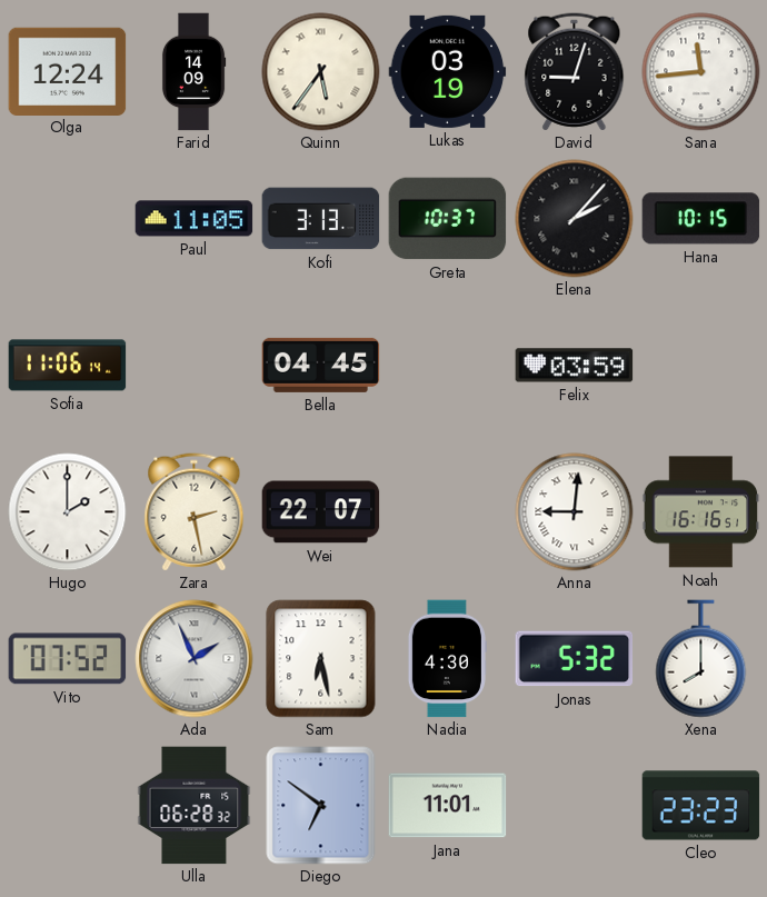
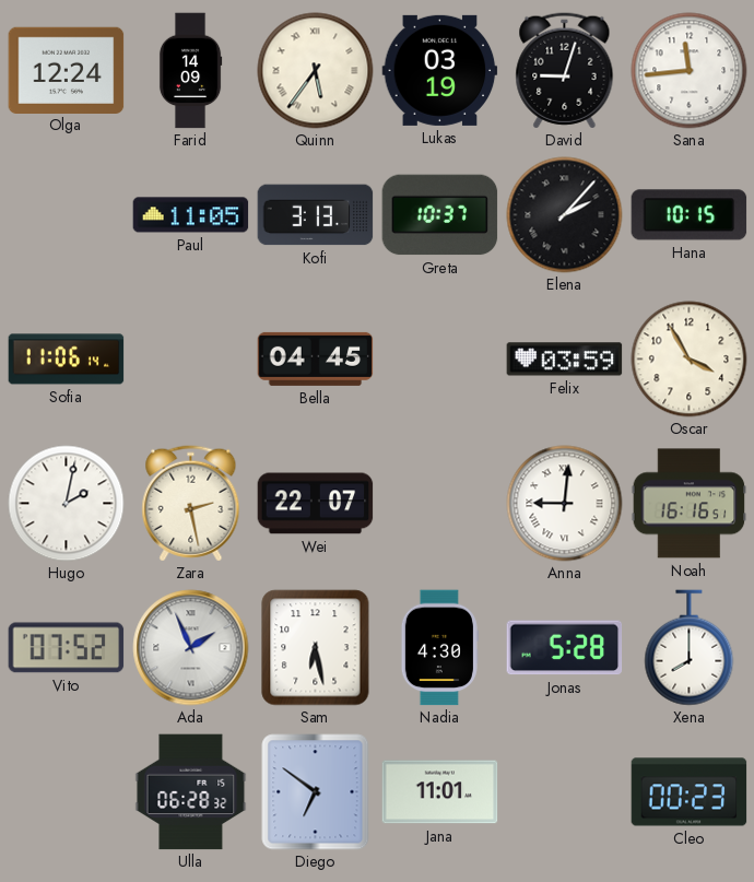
Oscar: none -> 3:55 (690, 360)
Hugo: 2:00 -> 2:02 (67, 504)
Jonas: 5:32 -> 5:28 (565, 648)
Cleo: 23:23 -> 00:23 (690, 792)
